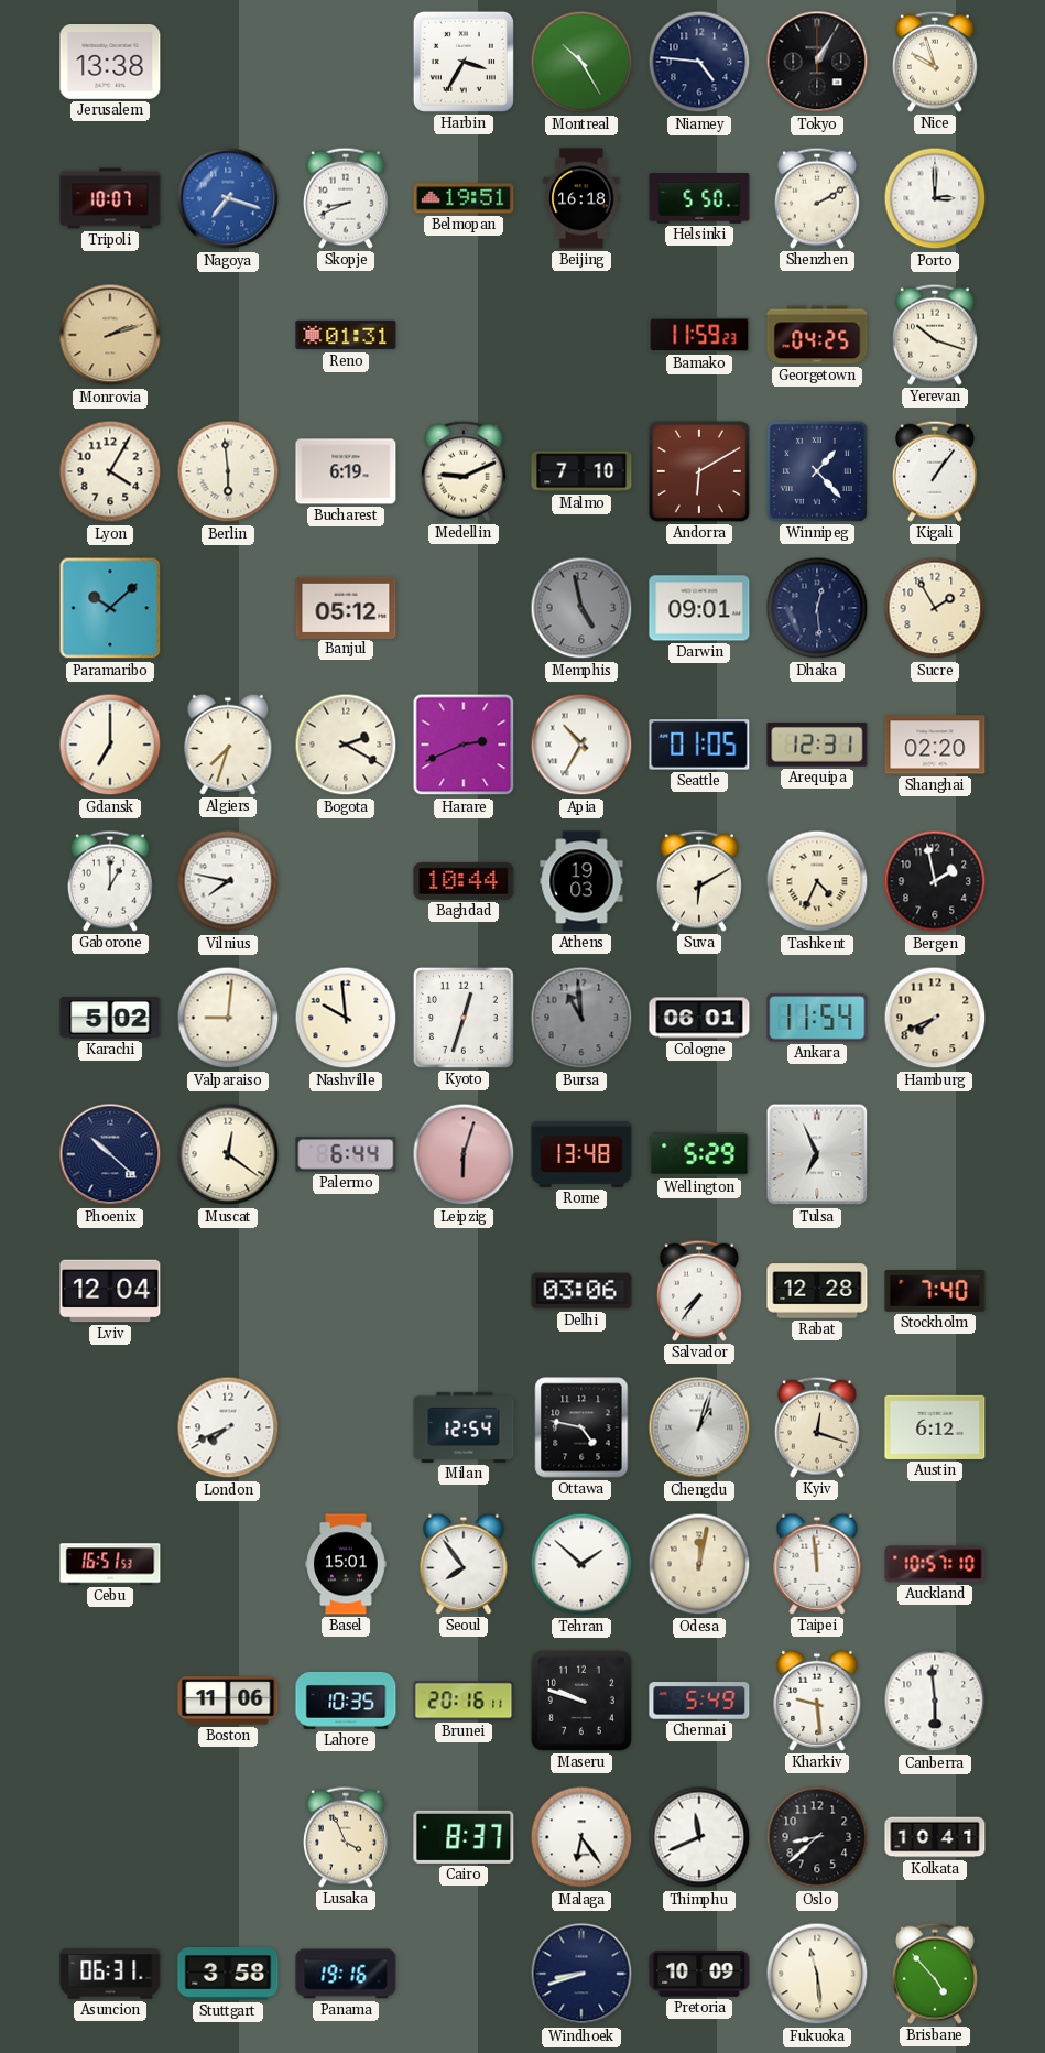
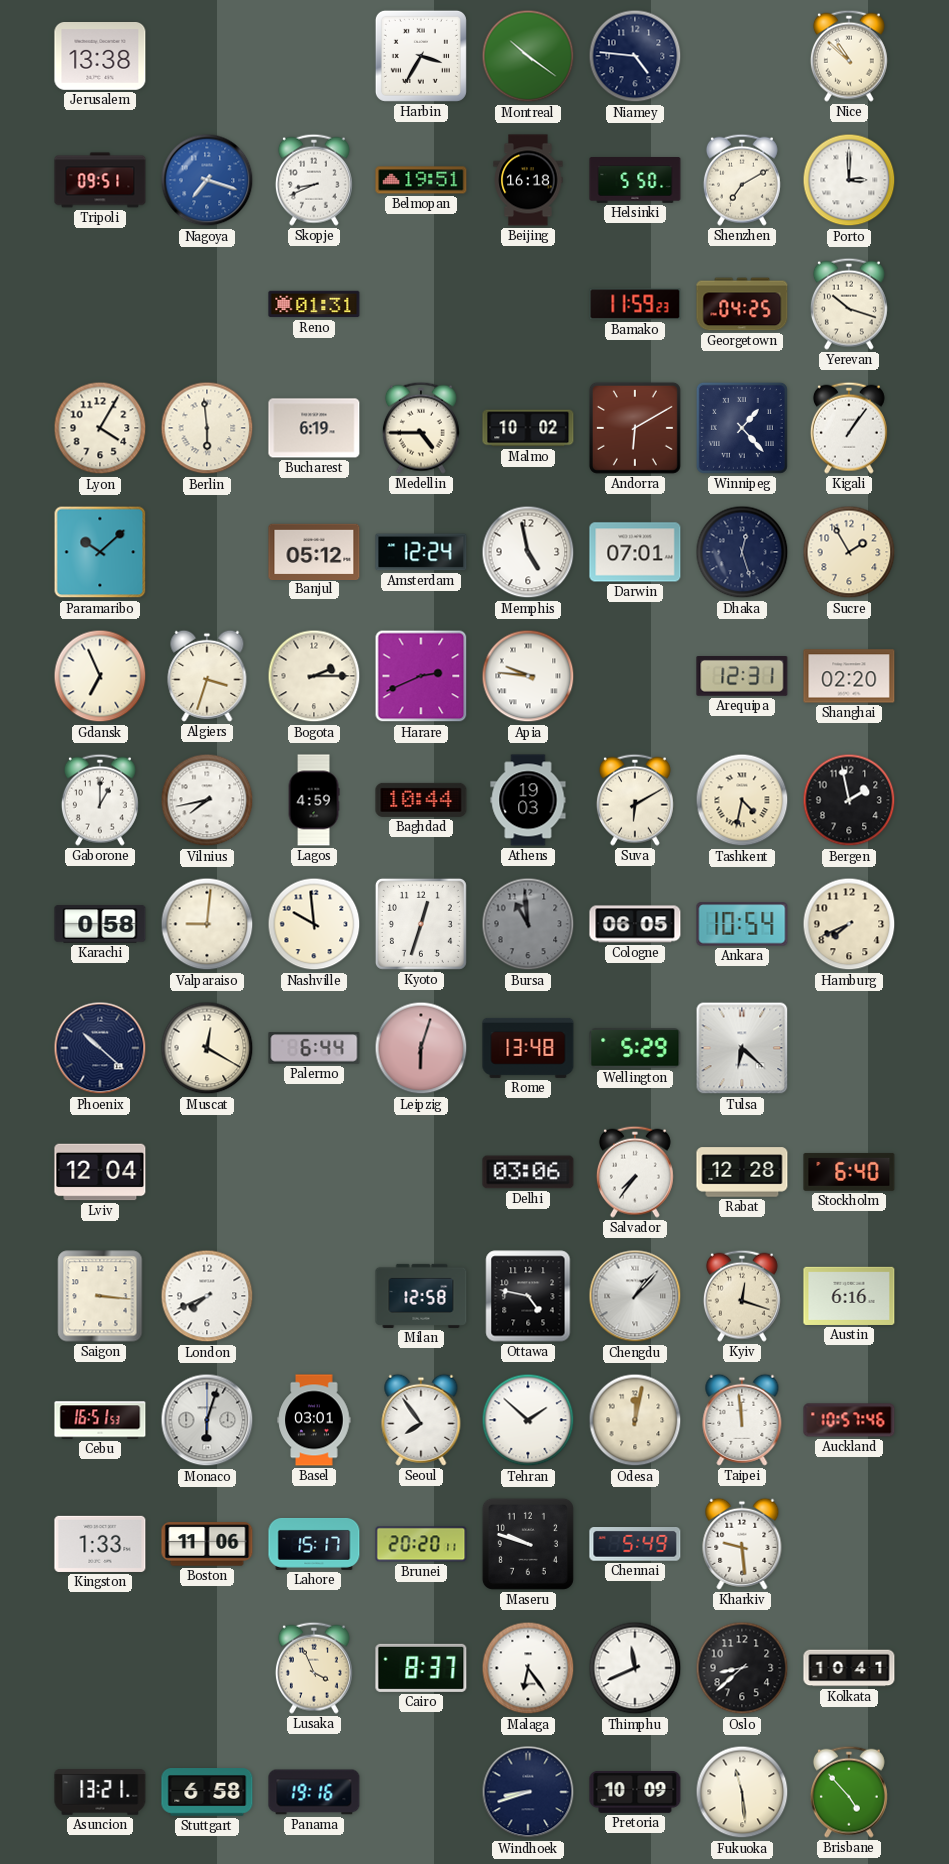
Montreal: 10:25 -> 10:21 (528, 56)
Tokyo: 1:05 -> none (817, 62)
Nice: 9:57 -> 10:52 (849, 56)
Tripoli: 10:07 -> 09:51 (100, 180)
Shenzhen: 2:10 -> 7:10 (742, 180)
Monrovia: 2:12 -> none (110, 335)
Medellin: 9:11 -> 4:45 (421, 428)
Malmo: 7:10 -> 10:02 (528, 428)
Amsterdam: none -> 12:24 (421, 552)
Memphis dial: grey -> white (528, 552)
Darwin: 09:01 -> 07:01 (635, 552)
Dhaka: 12:29 -> 12:27 (742, 552)
Gdansk: 7:00 -> 6:56 (100, 676)
Algiers: 7:33 -> 3:33 (207, 676)
Bogota: 2:20 -> 2:15 (314, 676)
Apia: 10:35 -> 9:46 (528, 676)
Seattle: 01:05 -> none (699, 745)
Vilnius: 7:47 -> 7:43 (207, 800)
Lagos: none -> 4:59 (314, 800)
Tashkent: 4:34 -> 4:32 (742, 800)
Karachi: 5:02 -> 0:58 (100, 924)
Cologne: 06:01 -> 06:05 (635, 924)
Ankara: 11:54 -> 10:54 (742, 924)
Muscat: 12:21 -> 12:20 (207, 1048)
Tulsa: 6:56 -> 6:22 (742, 1048)
Stockholm: 7:40 -> 6:40 (849, 1172)
Saigon: none -> 3:16 (100, 1296)
Milan: 12:54 -> 12:58 (421, 1296)
Chengdu: 1:03 -> 1:07 (635, 1296)
Austin: 6:12 -> 6:16 (849, 1296)
Monaco: none -> 6:03 (207, 1420)
Basel: 15:01 -> 03:01 (314, 1420)
Auckland: 10:57:10 -> 10:57:46 (849, 1420)
Kingston: none -> 1:33 (100, 1544)
Lahore: 10:35 -> 15:17 (314, 1544)
Brunei: 20:16 -> 20:20 (421, 1544)
Canberra: 5:59 -> none (935, 1701)
Asuncion: 06:31 -> 13:21 (100, 1792)
Stuttgart: 3:58 -> 6:58 (207, 1792)
